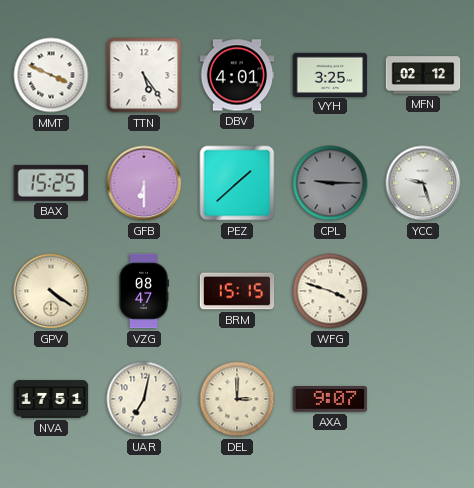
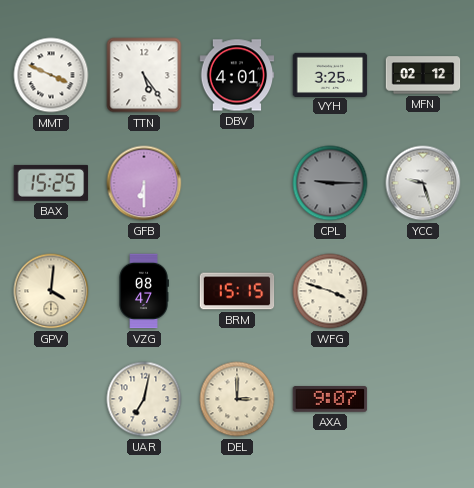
PEZ: 1:38 -> none (237, 183)
GPV: 4:21 -> 4:01 (51, 291)
NVA: 17:51 -> none (51, 399)
